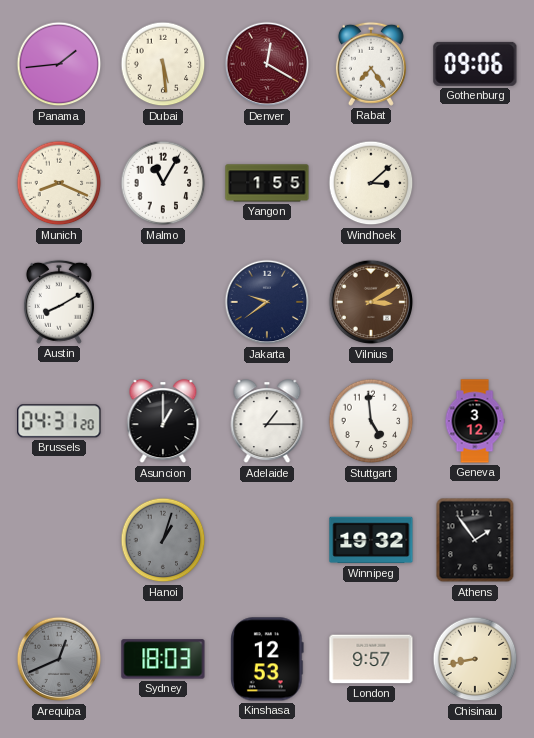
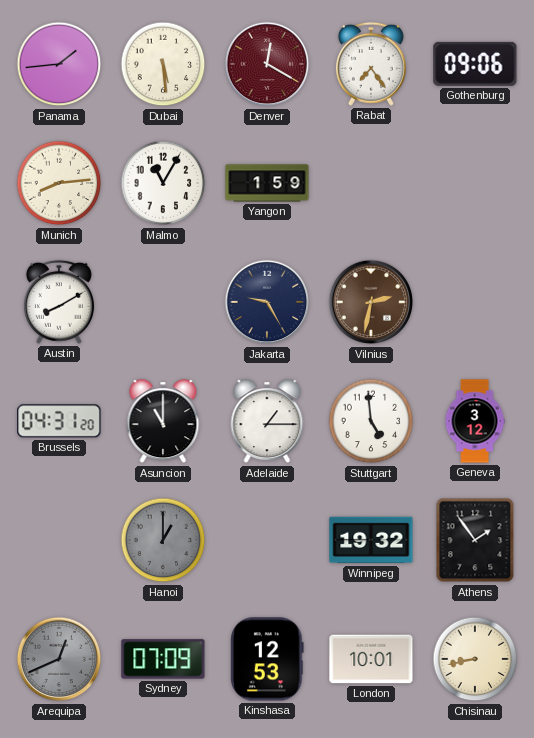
Munich: 8:19 -> 8:14 (59, 183)
Yangon: 1:55 -> 1:59 (267, 183)
Windhoek: 3:08 -> none (371, 183)
Jakarta: 9:39 -> 9:25 (267, 302)
Vilnius: 3:10 -> 2:32 (371, 302)
Asuncion: 1:00 -> 11:00 (163, 422)
Hanoi: 1:03 -> 1:00 (163, 540)
Sydney: 18:03 -> 07:09 (163, 659)
London: 9:57 -> 10:01 (371, 659)
